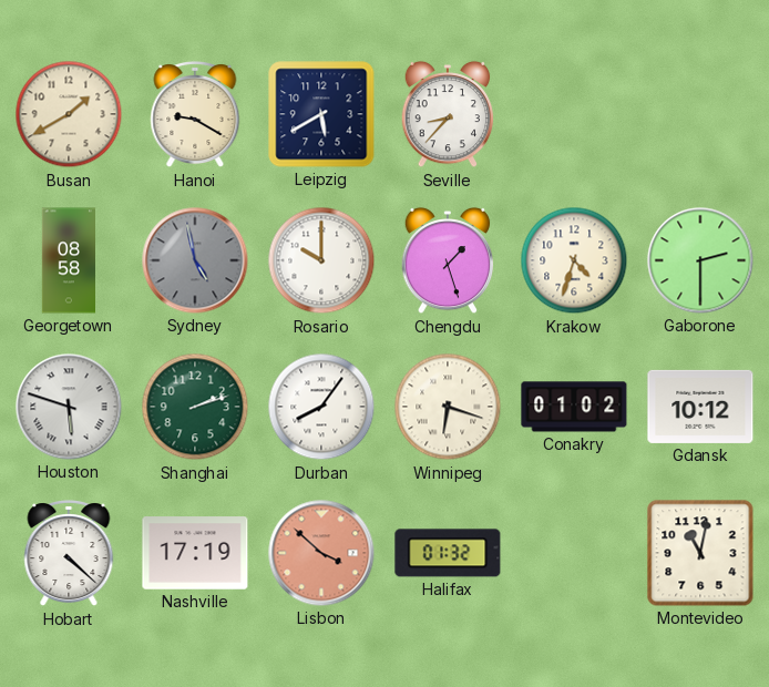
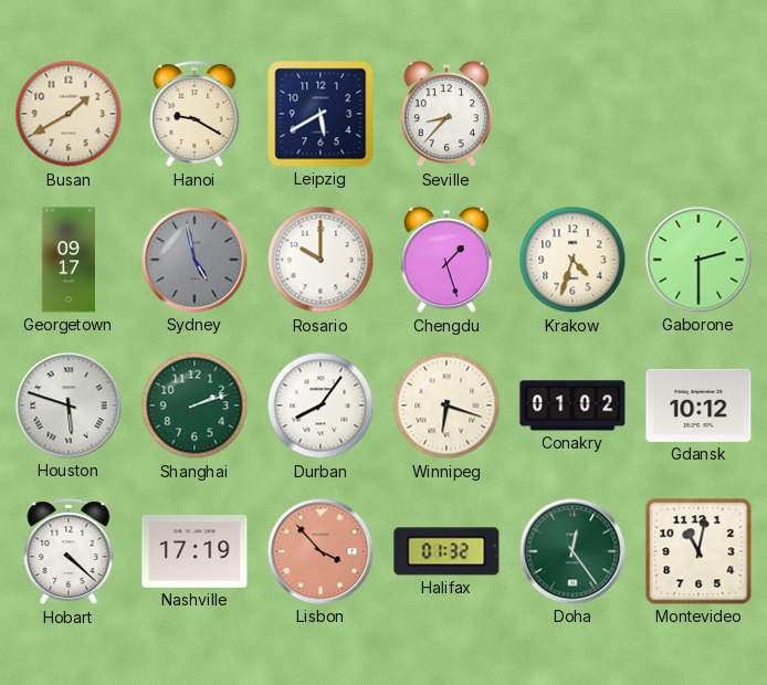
Georgetown: 08:58 -> 09:17 (67, 260)
Lisbon: 3:52 -> 3:53 (321, 551)
Doha: none -> 12:24 (572, 551)
